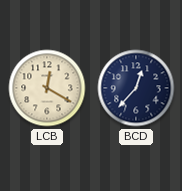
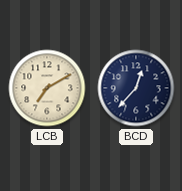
LCB: 12:20 -> 7:10 (47, 88)
